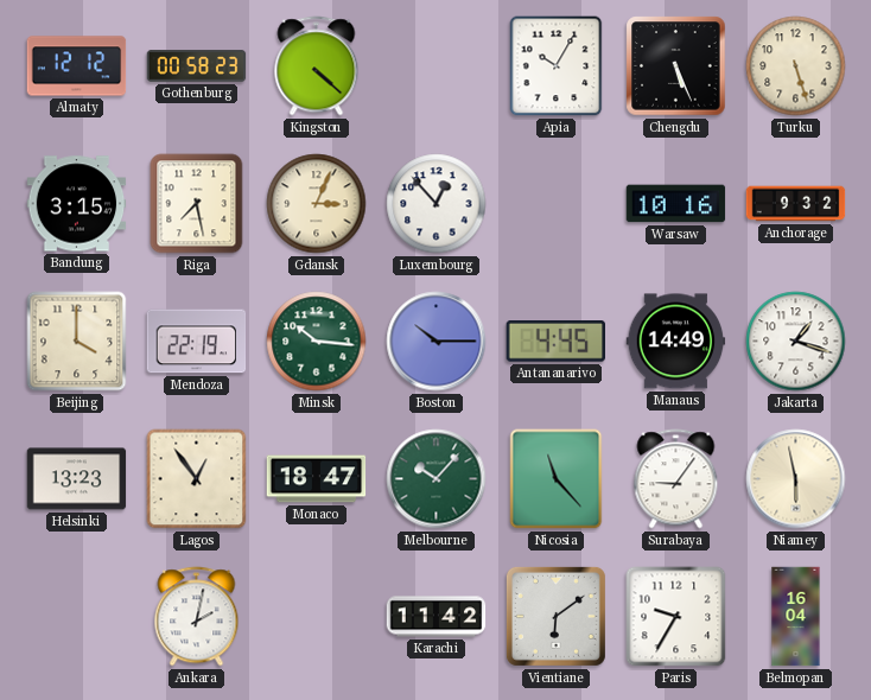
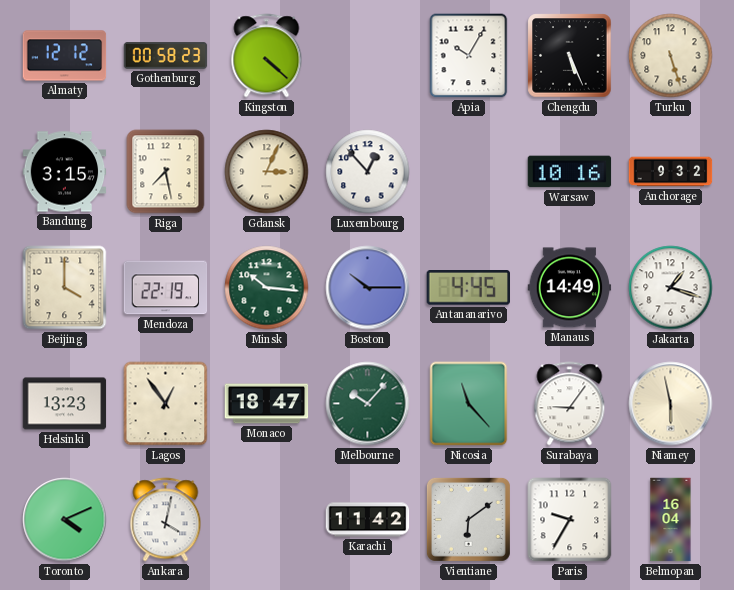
Toronto: none -> 4:11 (65, 520)
Ankara: 2:02 -> 4:02 (166, 520)
